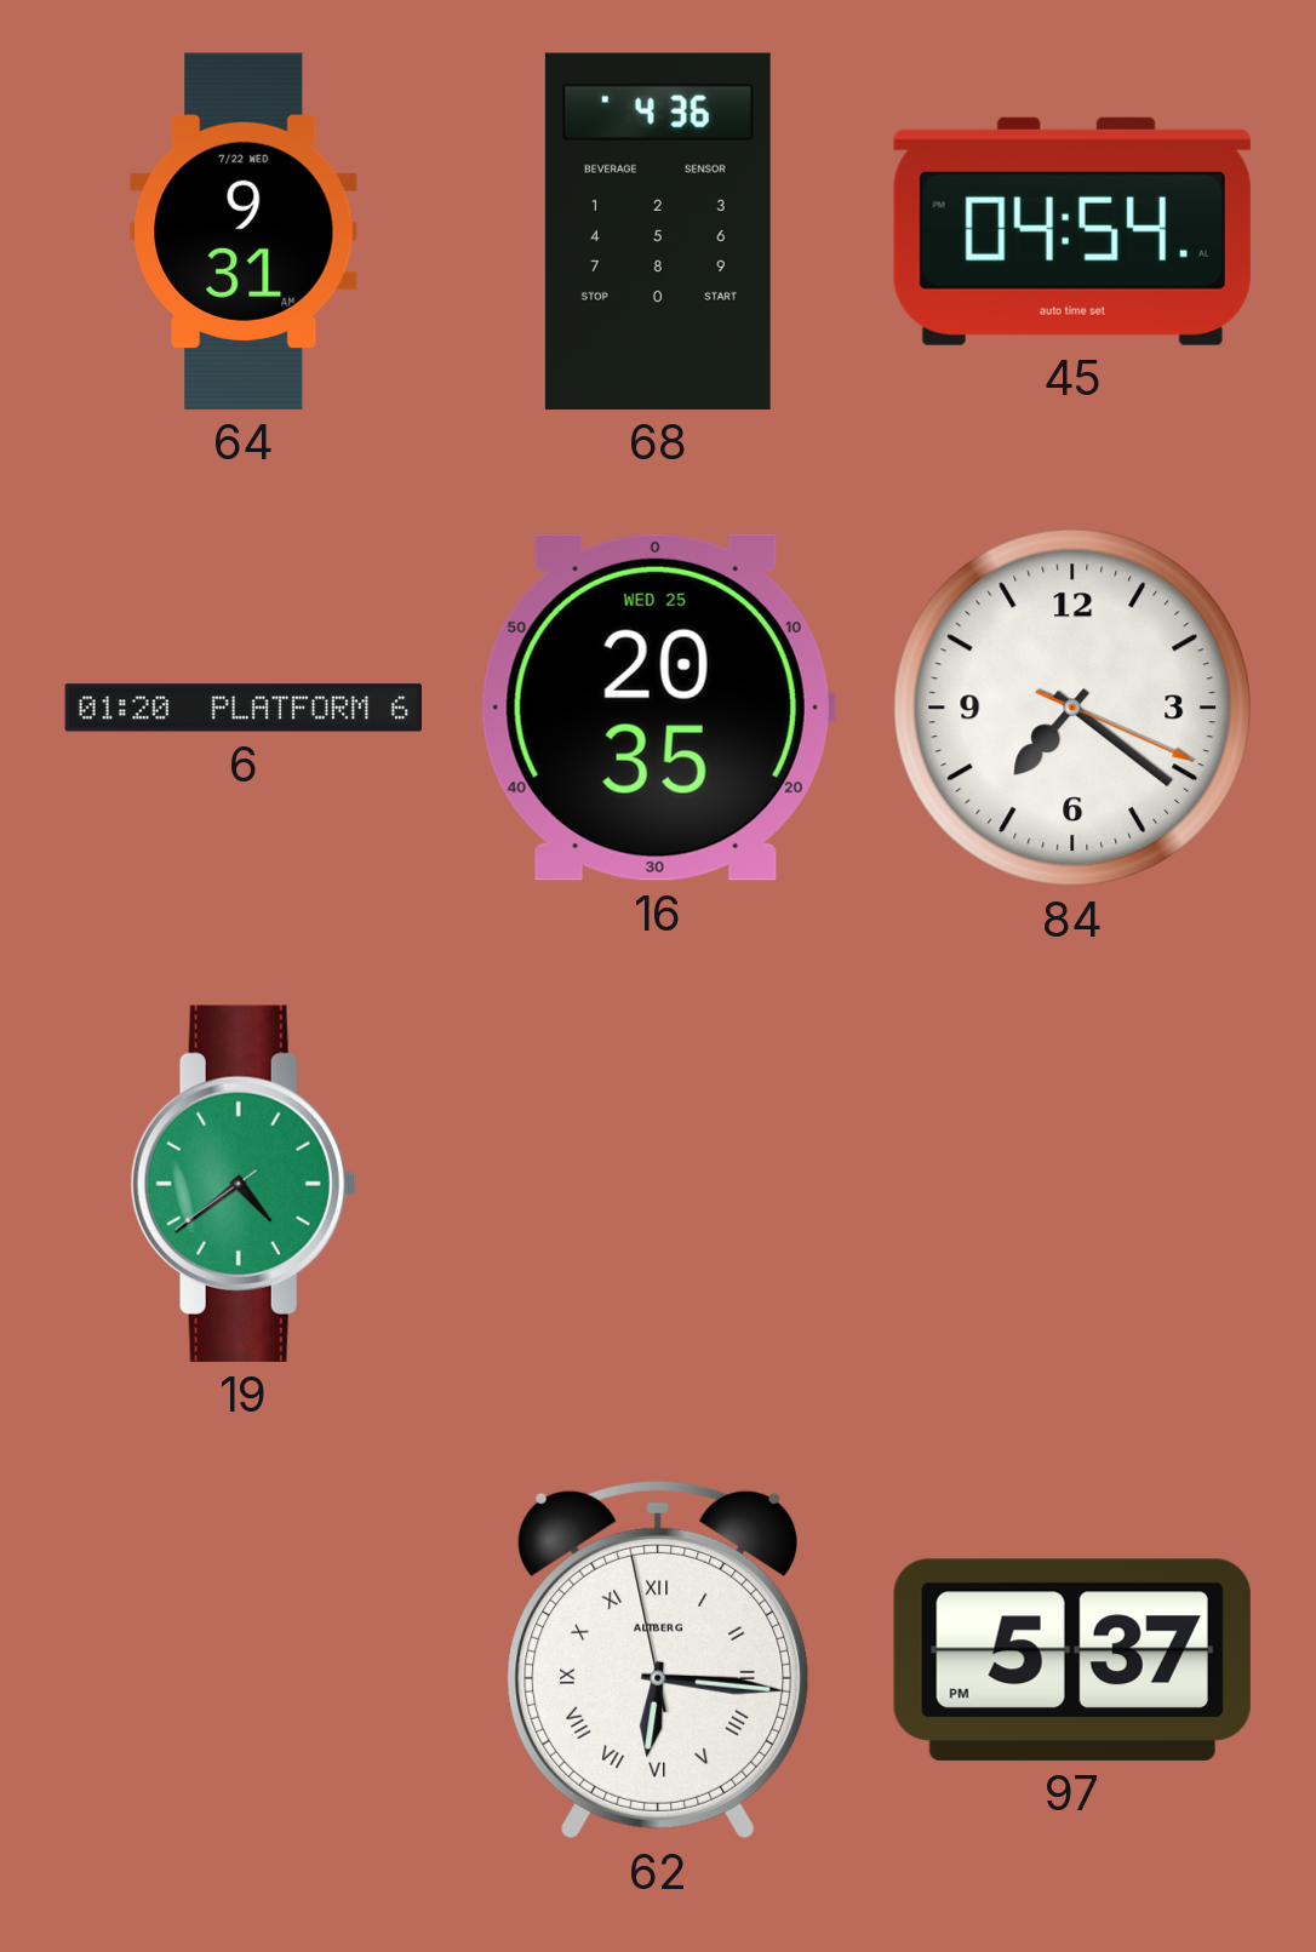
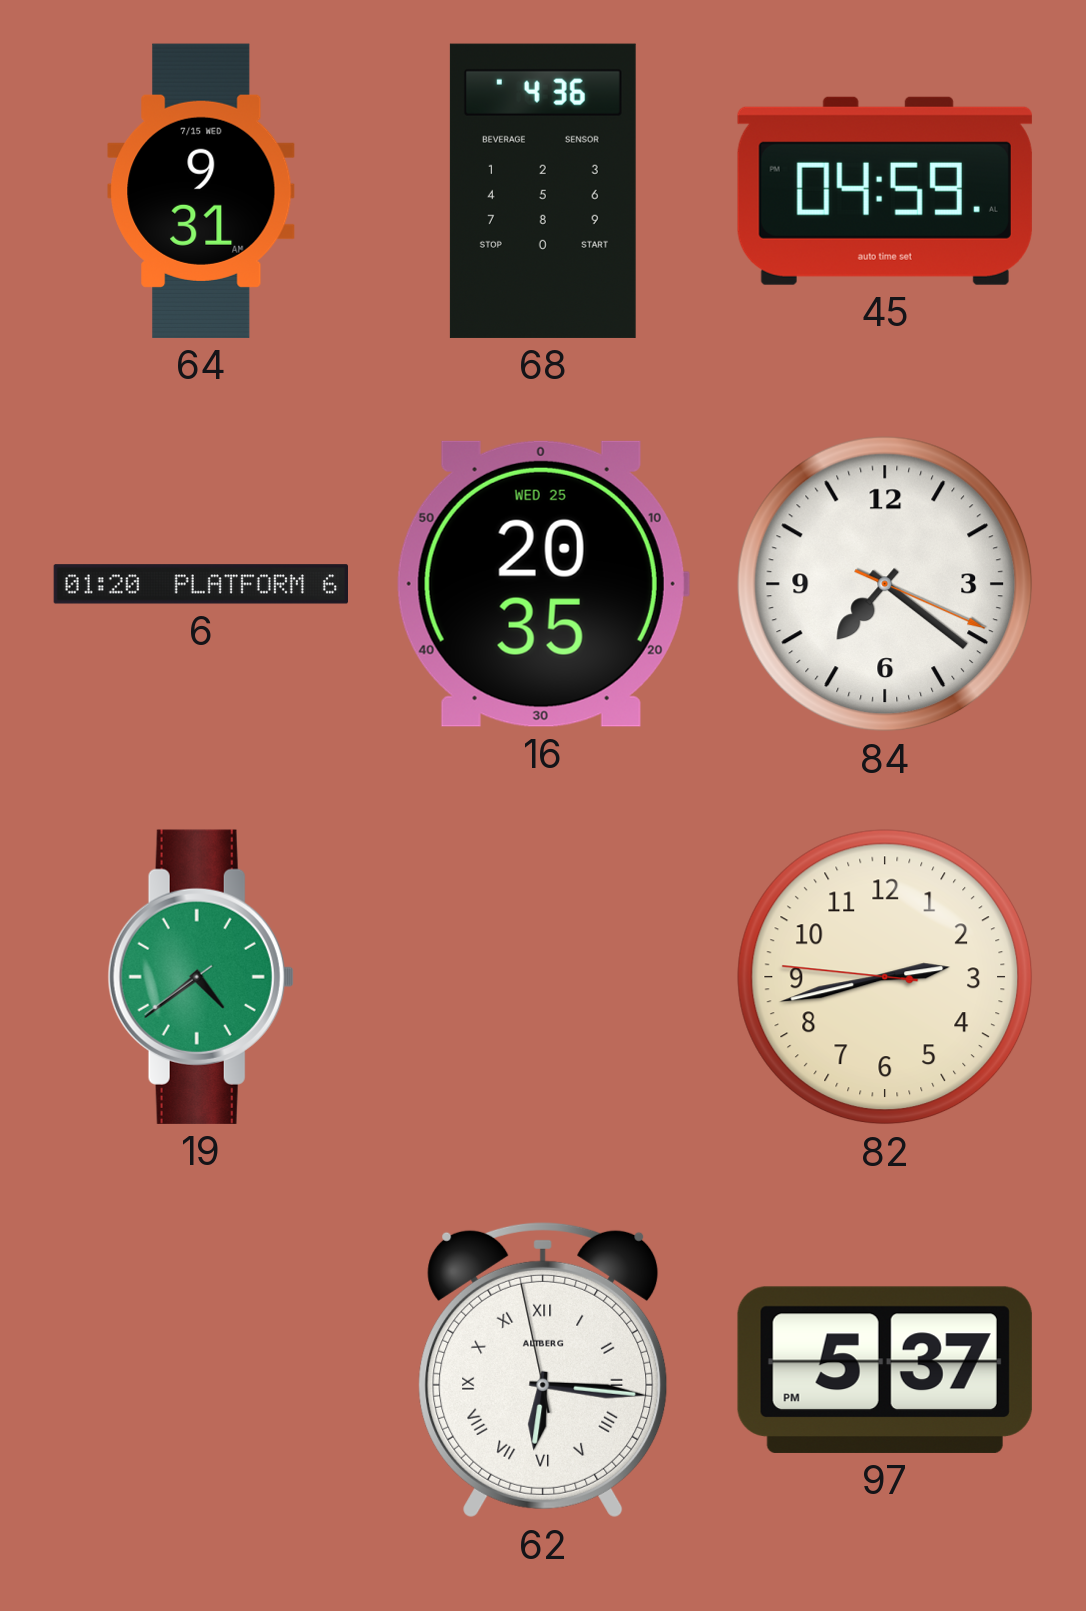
64 date: 7/22 WED -> 7/15 WED (201, 191)
45: 04:54 -> 04:59 (885, 191)
82: none -> 2:42 (885, 977)
